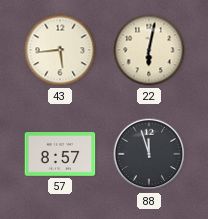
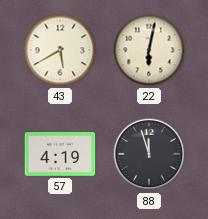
43: 5:44 -> 5:40 (60, 50)
57: 8:57 -> 4:19 (60, 155)
